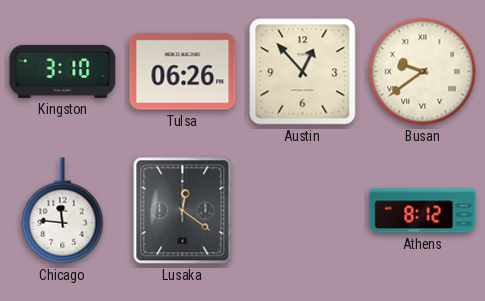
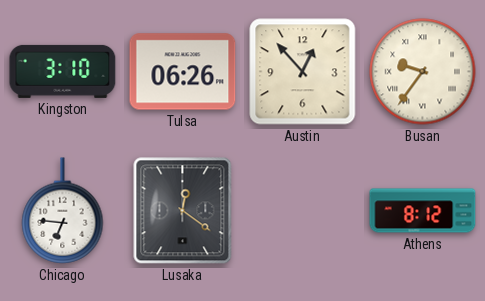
Busan: 9:39 -> 9:36 (423, 72)
Chicago: 11:46 -> 6:46 (63, 211)
